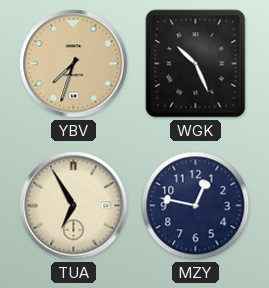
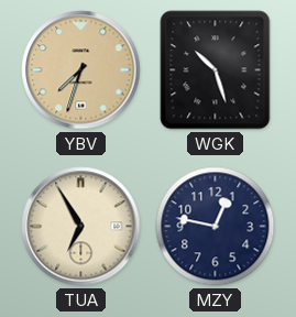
WGK: 10:26 -> 10:27 (216, 70)
